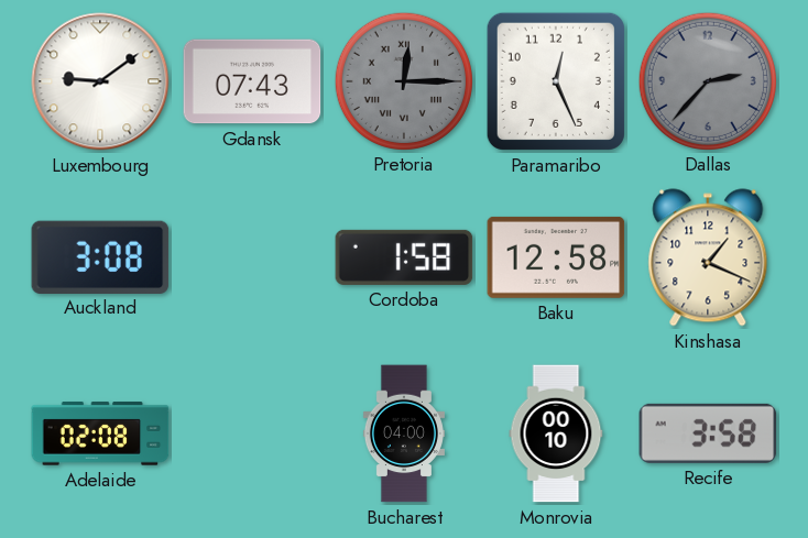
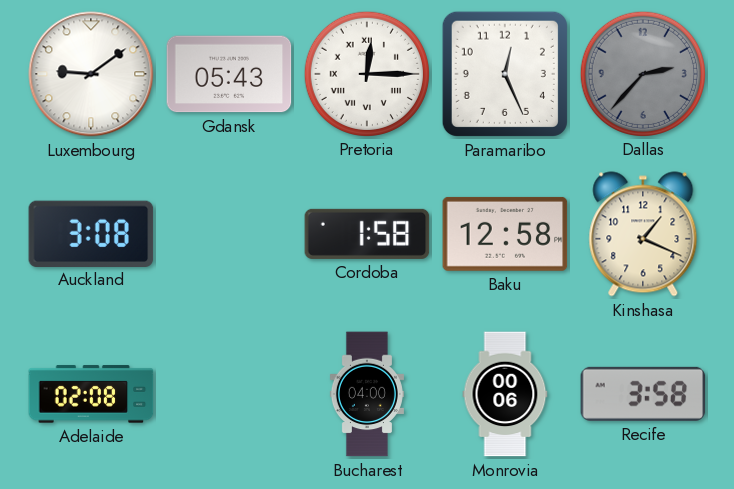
Gdansk: 07:43 -> 05:43 (229, 74)
Pretoria dial: grey -> white (366, 73)
Monrovia: 00:10 -> 00:06 (505, 394)
